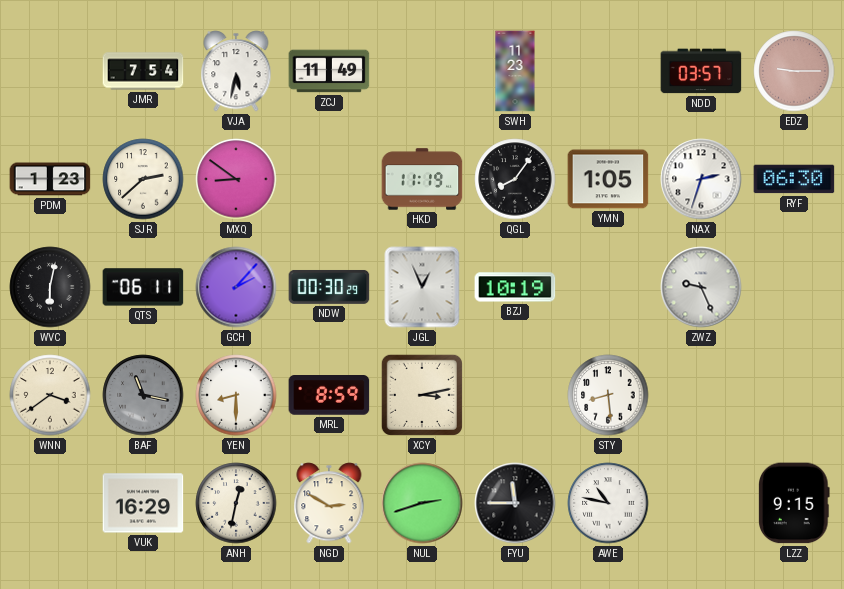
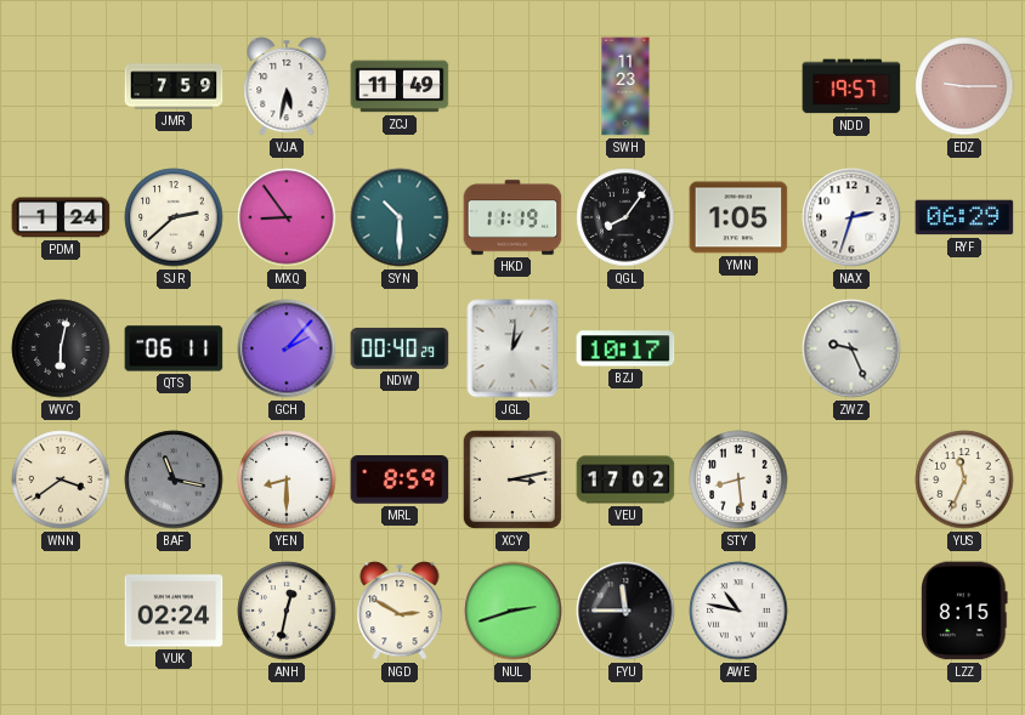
JMR: 7:54 -> 7:59 (174, 86)
NDD: 03:57 -> 19:57 (851, 86)
PDM: 1:23 -> 1:24 (61, 217)
MXQ: 8:51 -> 8:54 (287, 217)
SYN: none -> 10:30 (400, 217)
RYF: 06:30 -> 06:29 (964, 217)
NDW: 00:30 -> 00:40 (400, 348)
JGL: 12:56 -> 1:01 (512, 348)
BZJ: 10:19 -> 10:17 (625, 348)
VEU: none -> 17:02 (625, 479)
YUS: none -> 11:34 (964, 479)
VUK: 16:29 -> 02:24 (174, 611)
LZZ: 9:15 -> 8:15 (965, 611)
